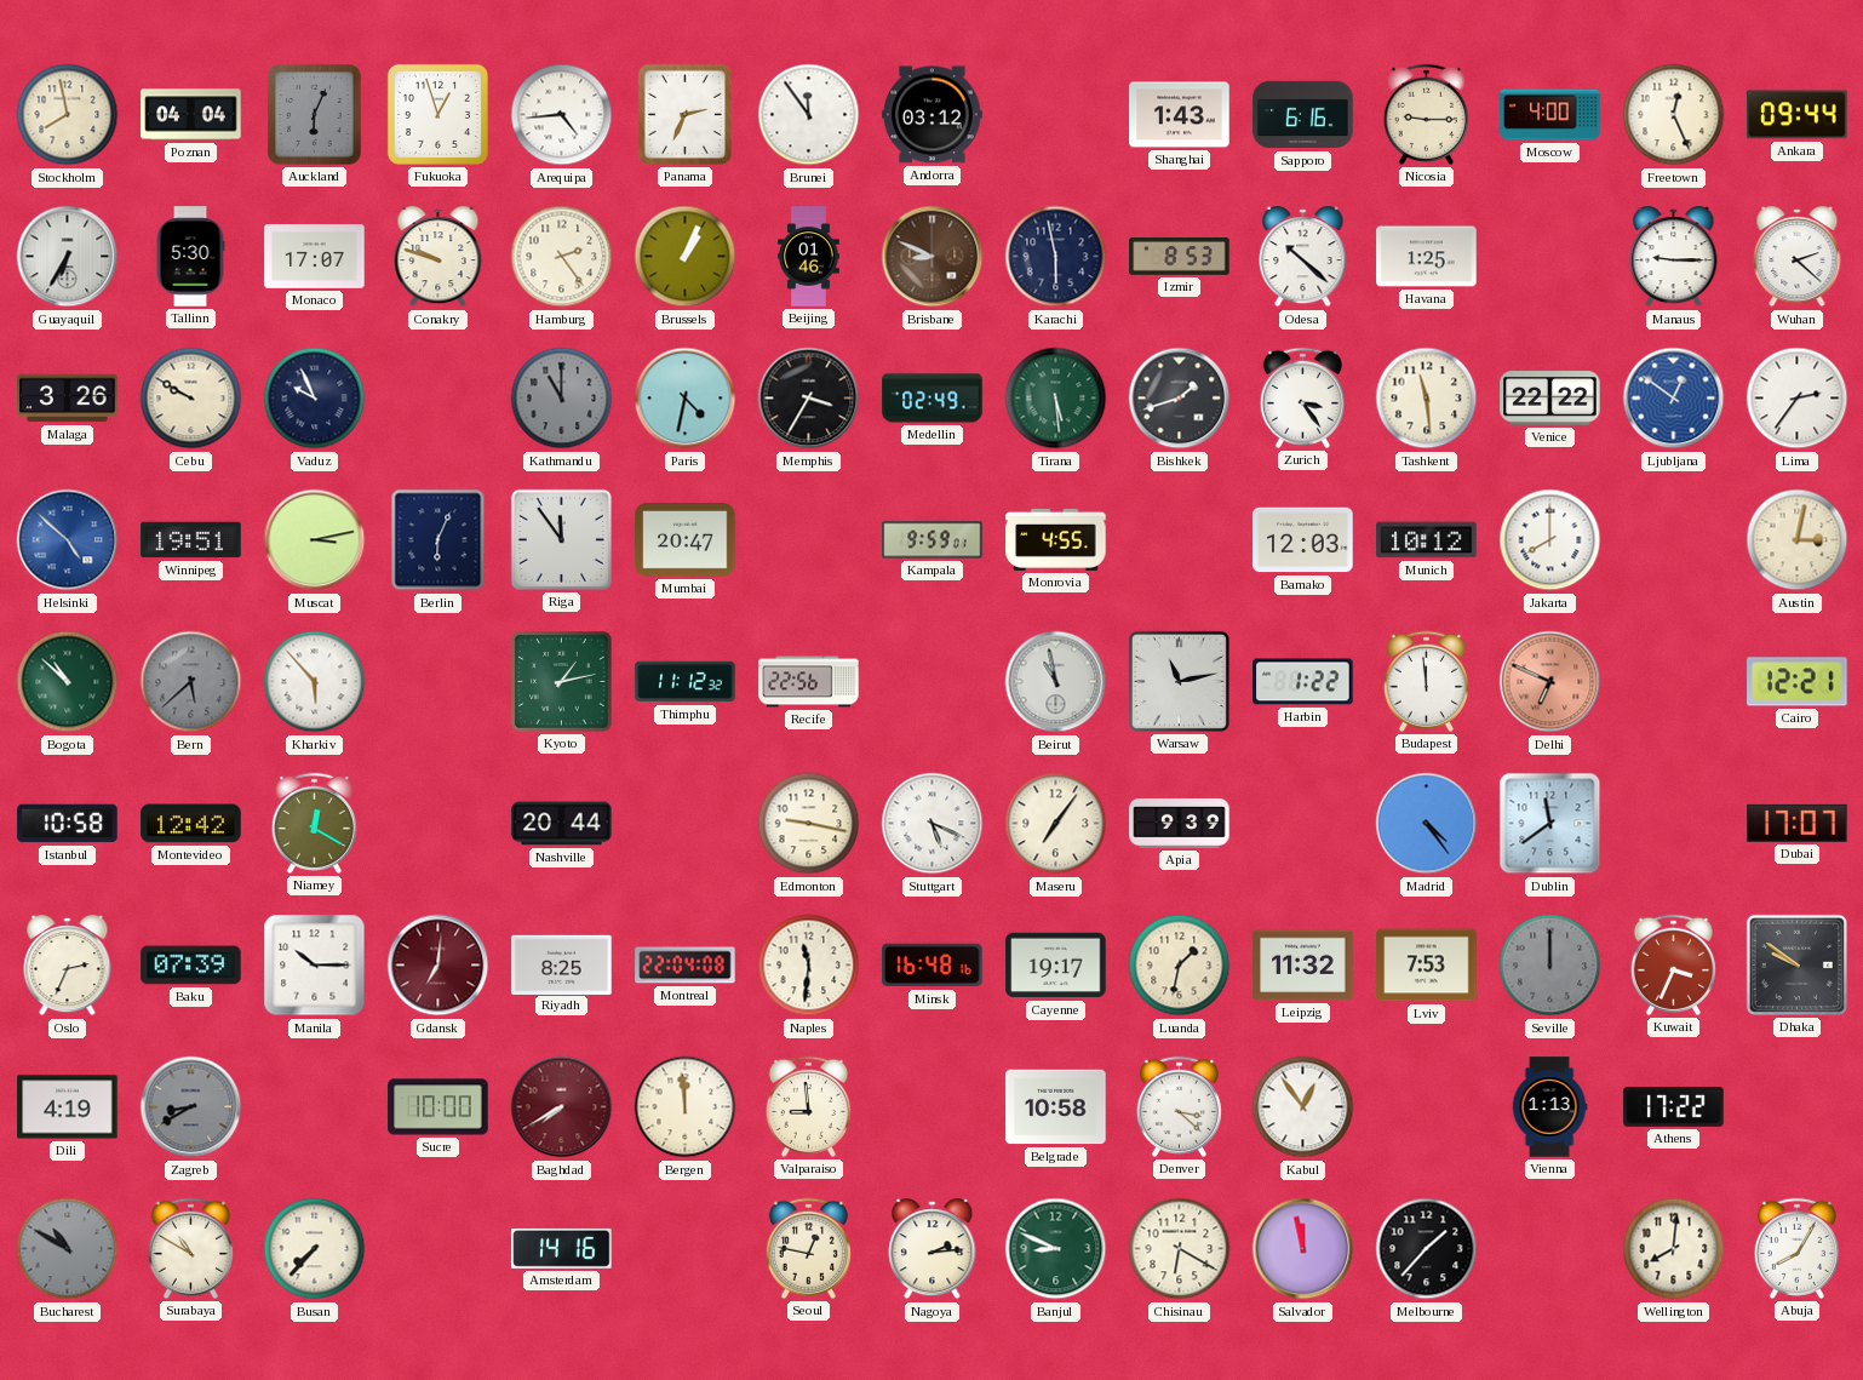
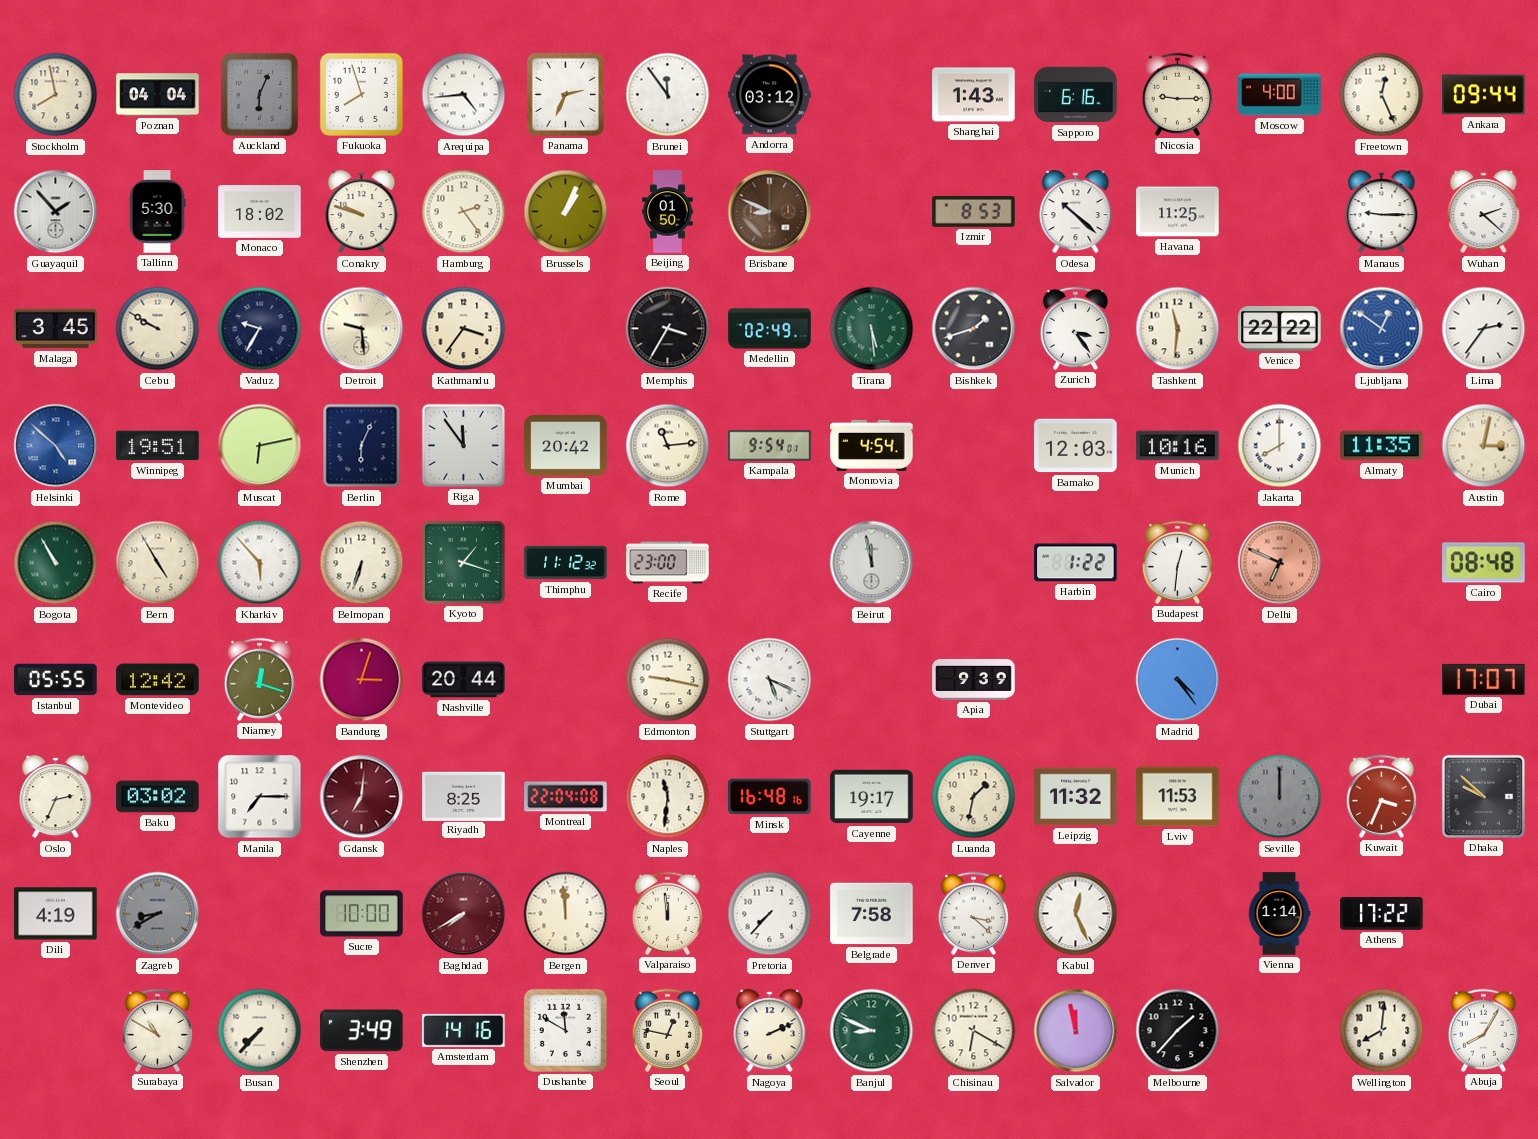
Fukuoka: 12:57 -> 7:57 (361, 94)
Guayaquil: 6:35 -> 1:53 (56, 212)
Monaco: 17:07 -> 18:02 (260, 212)
Beijing: 01:46 -> 01:50 (668, 212)
Karachi: 5:58 -> none (1056, 257)
Havana: 1:25 -> 11:25 (1178, 212)
Malaga: 3:26 -> 3:45 (56, 329)
Vaduz: 9:56 -> 9:35 (260, 329)
Detroit: none -> 9:29 (362, 329)
Kathmandu: 11:00 -> 3:36 (464, 329)
Kathmandu dial: grey -> cream (464, 329)
Paris: 4:32 -> none (686, 399)
Tashkent: 11:29 -> 11:31 (1178, 329)
Muscat: 3:13 -> 6:13 (260, 446)
Mumbai: 20:47 -> 20:42 (566, 446)
Rome: none -> 11:14 (668, 446)
Kampala: 9:59 -> 9:54 (770, 446)
Monrovia: 4:55 -> 4:54 (872, 445)
Munich: 10:12 -> 10:16 (1178, 446)
Almaty: none -> 11:35 (1382, 446)
Bogota: 10:52 -> 10:55 (56, 563)
Bern: 5:38 -> 4:55 (158, 563)
Bern dial: grey -> cream (158, 563)
Belmopan: none -> 6:33 (362, 563)
Kyoto: 1:13 -> 1:18 (464, 563)
Recife: 22:56 -> 23:00 (668, 563)
Beirut: 10:58 -> 11:58 (872, 563)
Warsaw: 11:13 -> none (1179, 681)
Budapest: 11:59 -> 12:31 (1177, 562)
Cairo: 12:21 -> 08:48 (1484, 563)
Istanbul: 10:58 -> 05:55 (56, 680)
Niamey: 12:20 -> 12:18 (259, 679)
Bandung: none -> 3:03 (362, 680)
Maseru: 7:06 -> none (1056, 824)
Dublin: 11:39 -> none (1550, 824)
Baku: 07:39 -> 03:02 (158, 797)
Manila: 10:15 -> 7:15 (260, 797)
Lviv: 7:53 -> 11:53 (1178, 797)
Dhaka: 9:51 -> 9:52 (1483, 796)
Valparaiso: 8:59 -> 11:59 (667, 913)
Pretoria: none -> 7:37 (770, 914)
Belgrade: 10:58 -> 7:58 (872, 914)
Kabul: 12:54 -> 12:26 (1076, 914)
Vienna: 1:13 -> 1:14 (1279, 914)
Bucharest: 10:50 -> none (68, 1249)
Shenzhen: none -> 3:49 (362, 1031)
Dushanbe: none -> 11:50 (565, 1030)
Nagoya: 2:14 -> 2:11 (770, 1031)
